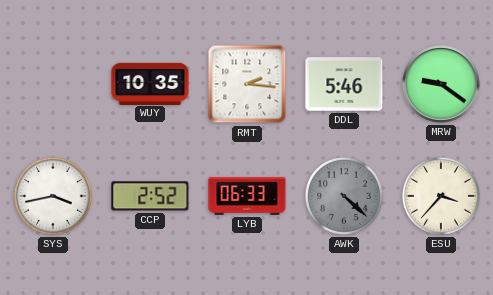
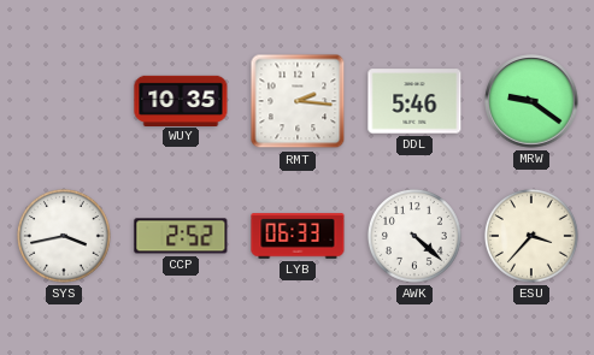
AWK dial: grey -> white (414, 236)
